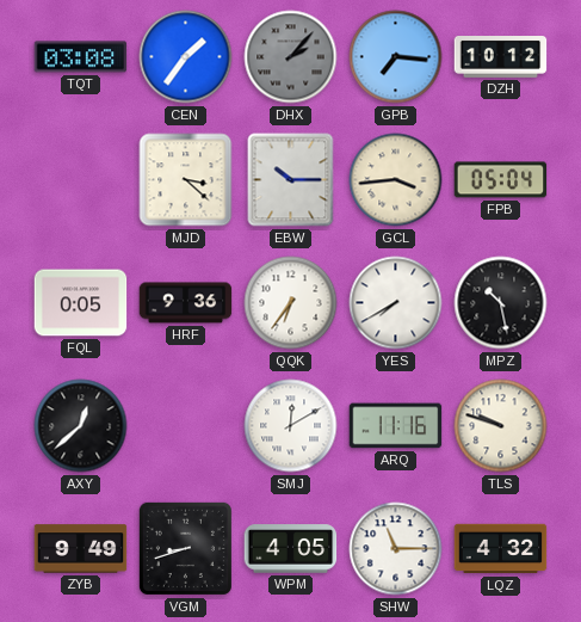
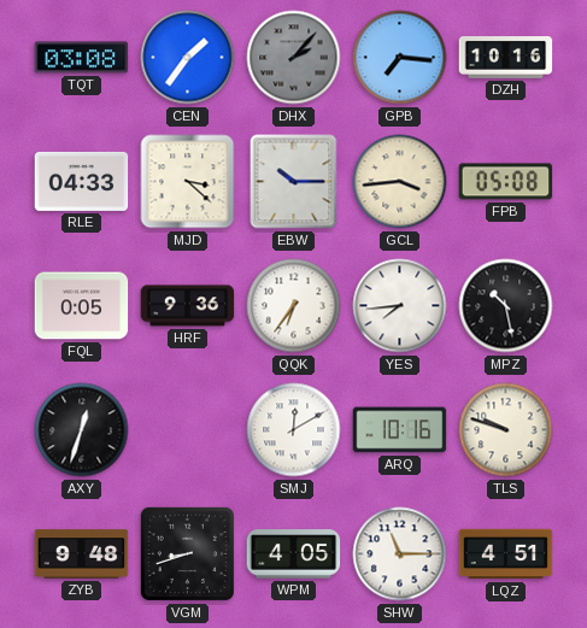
DZH: 10:12 -> 10:16 (506, 58)
RLE: none -> 04:33 (82, 181)
FPB: 05:04 -> 05:08 (506, 182)
YES: 7:40 -> 7:44 (400, 306)
AXY: 12:38 -> 12:33 (82, 430)
ARQ: 11:16 -> 10:16 (400, 430)
ZYB: 9:49 -> 9:48 (82, 554)
LQZ: 4:32 -> 4:51 (506, 554)
